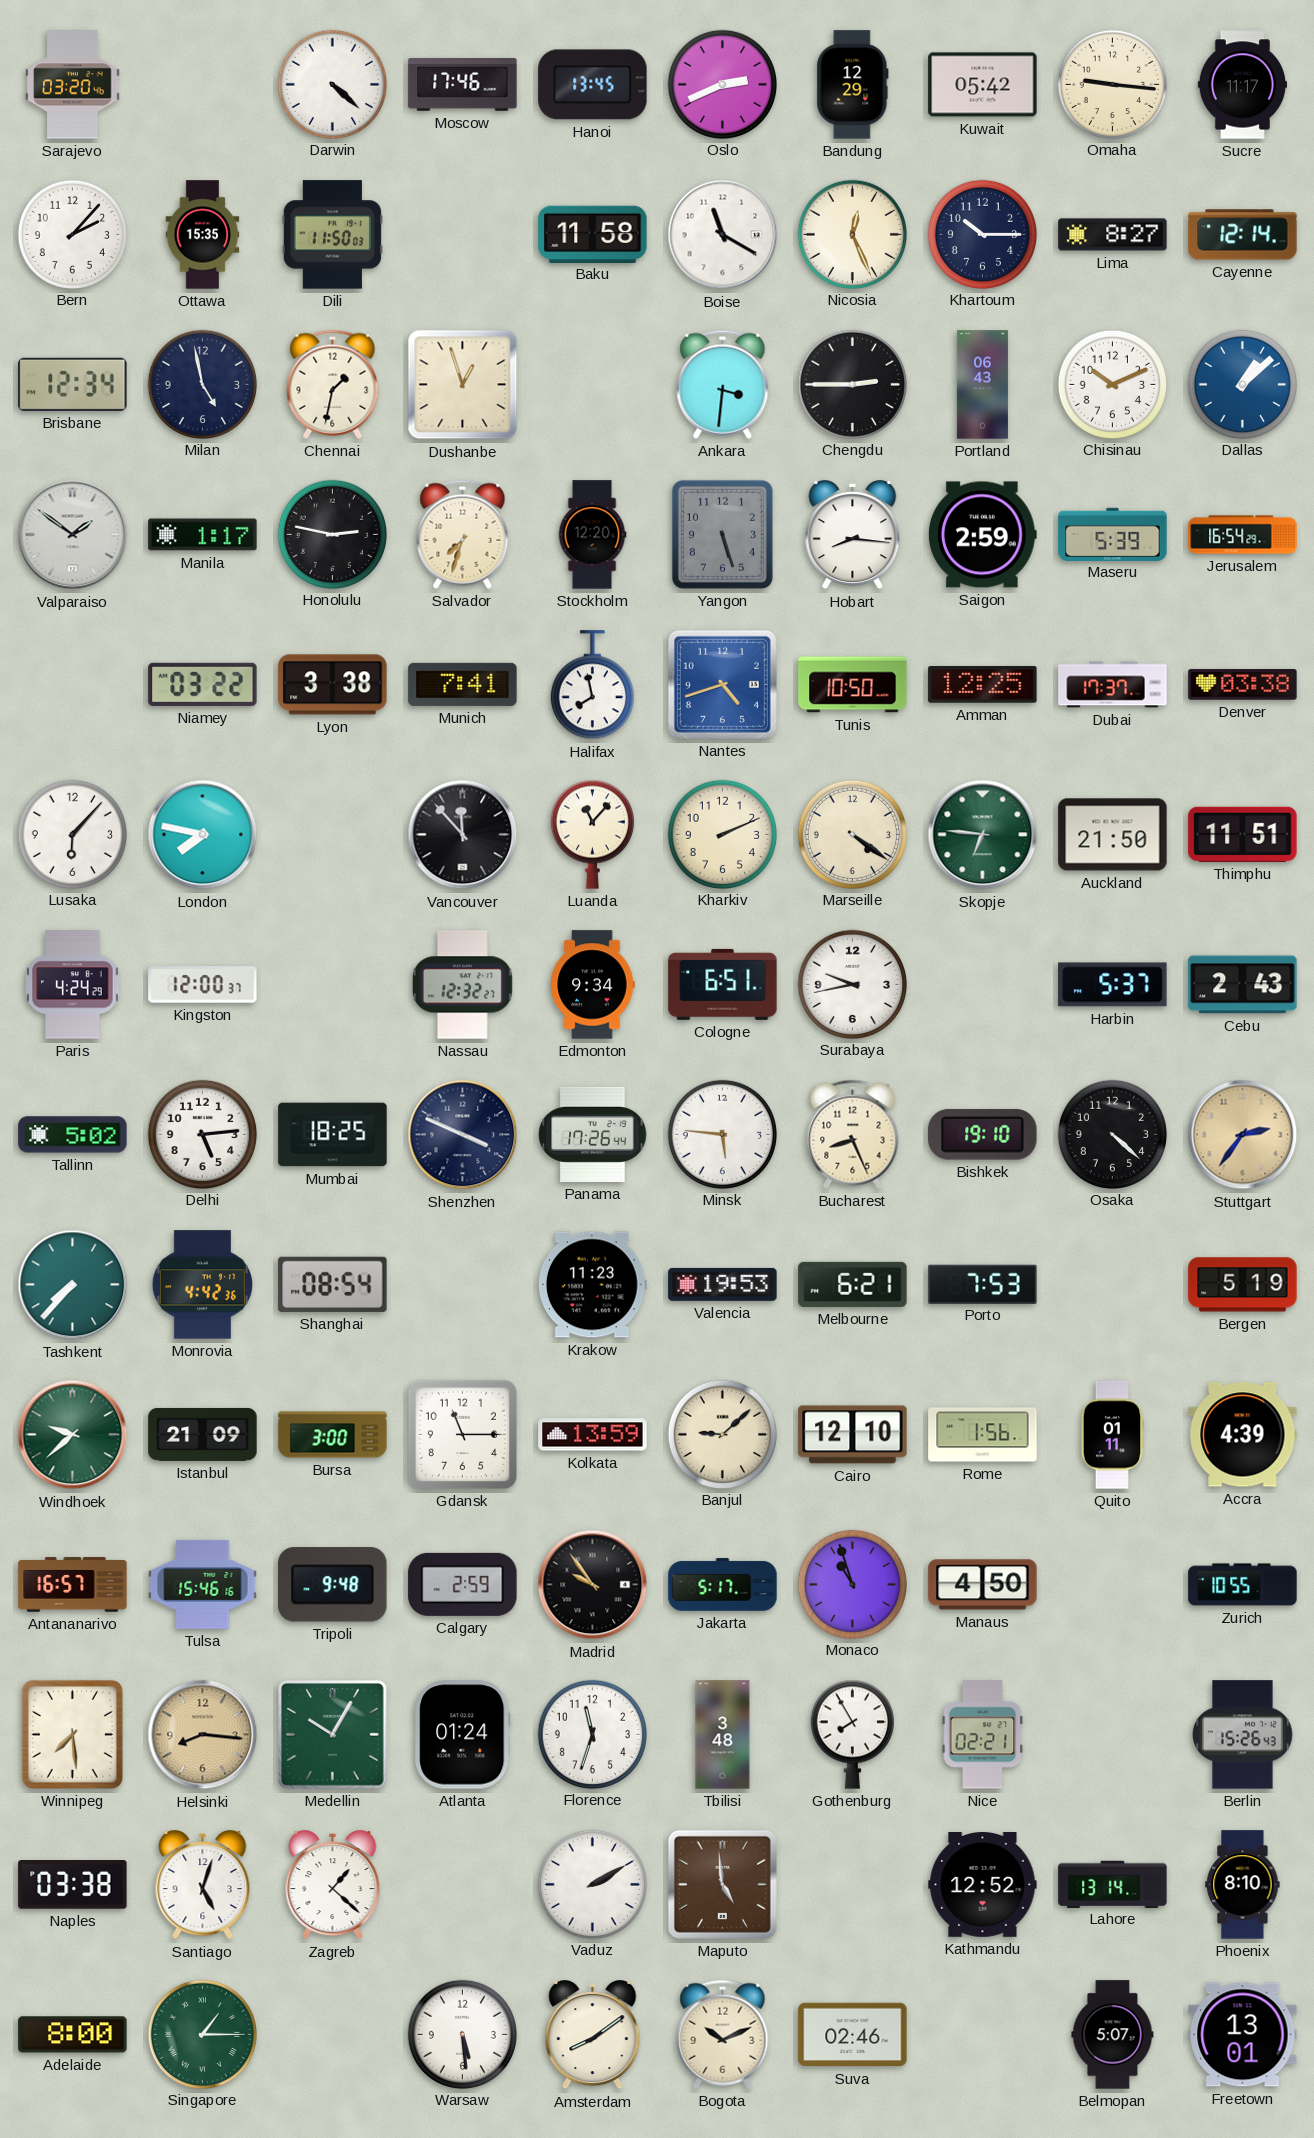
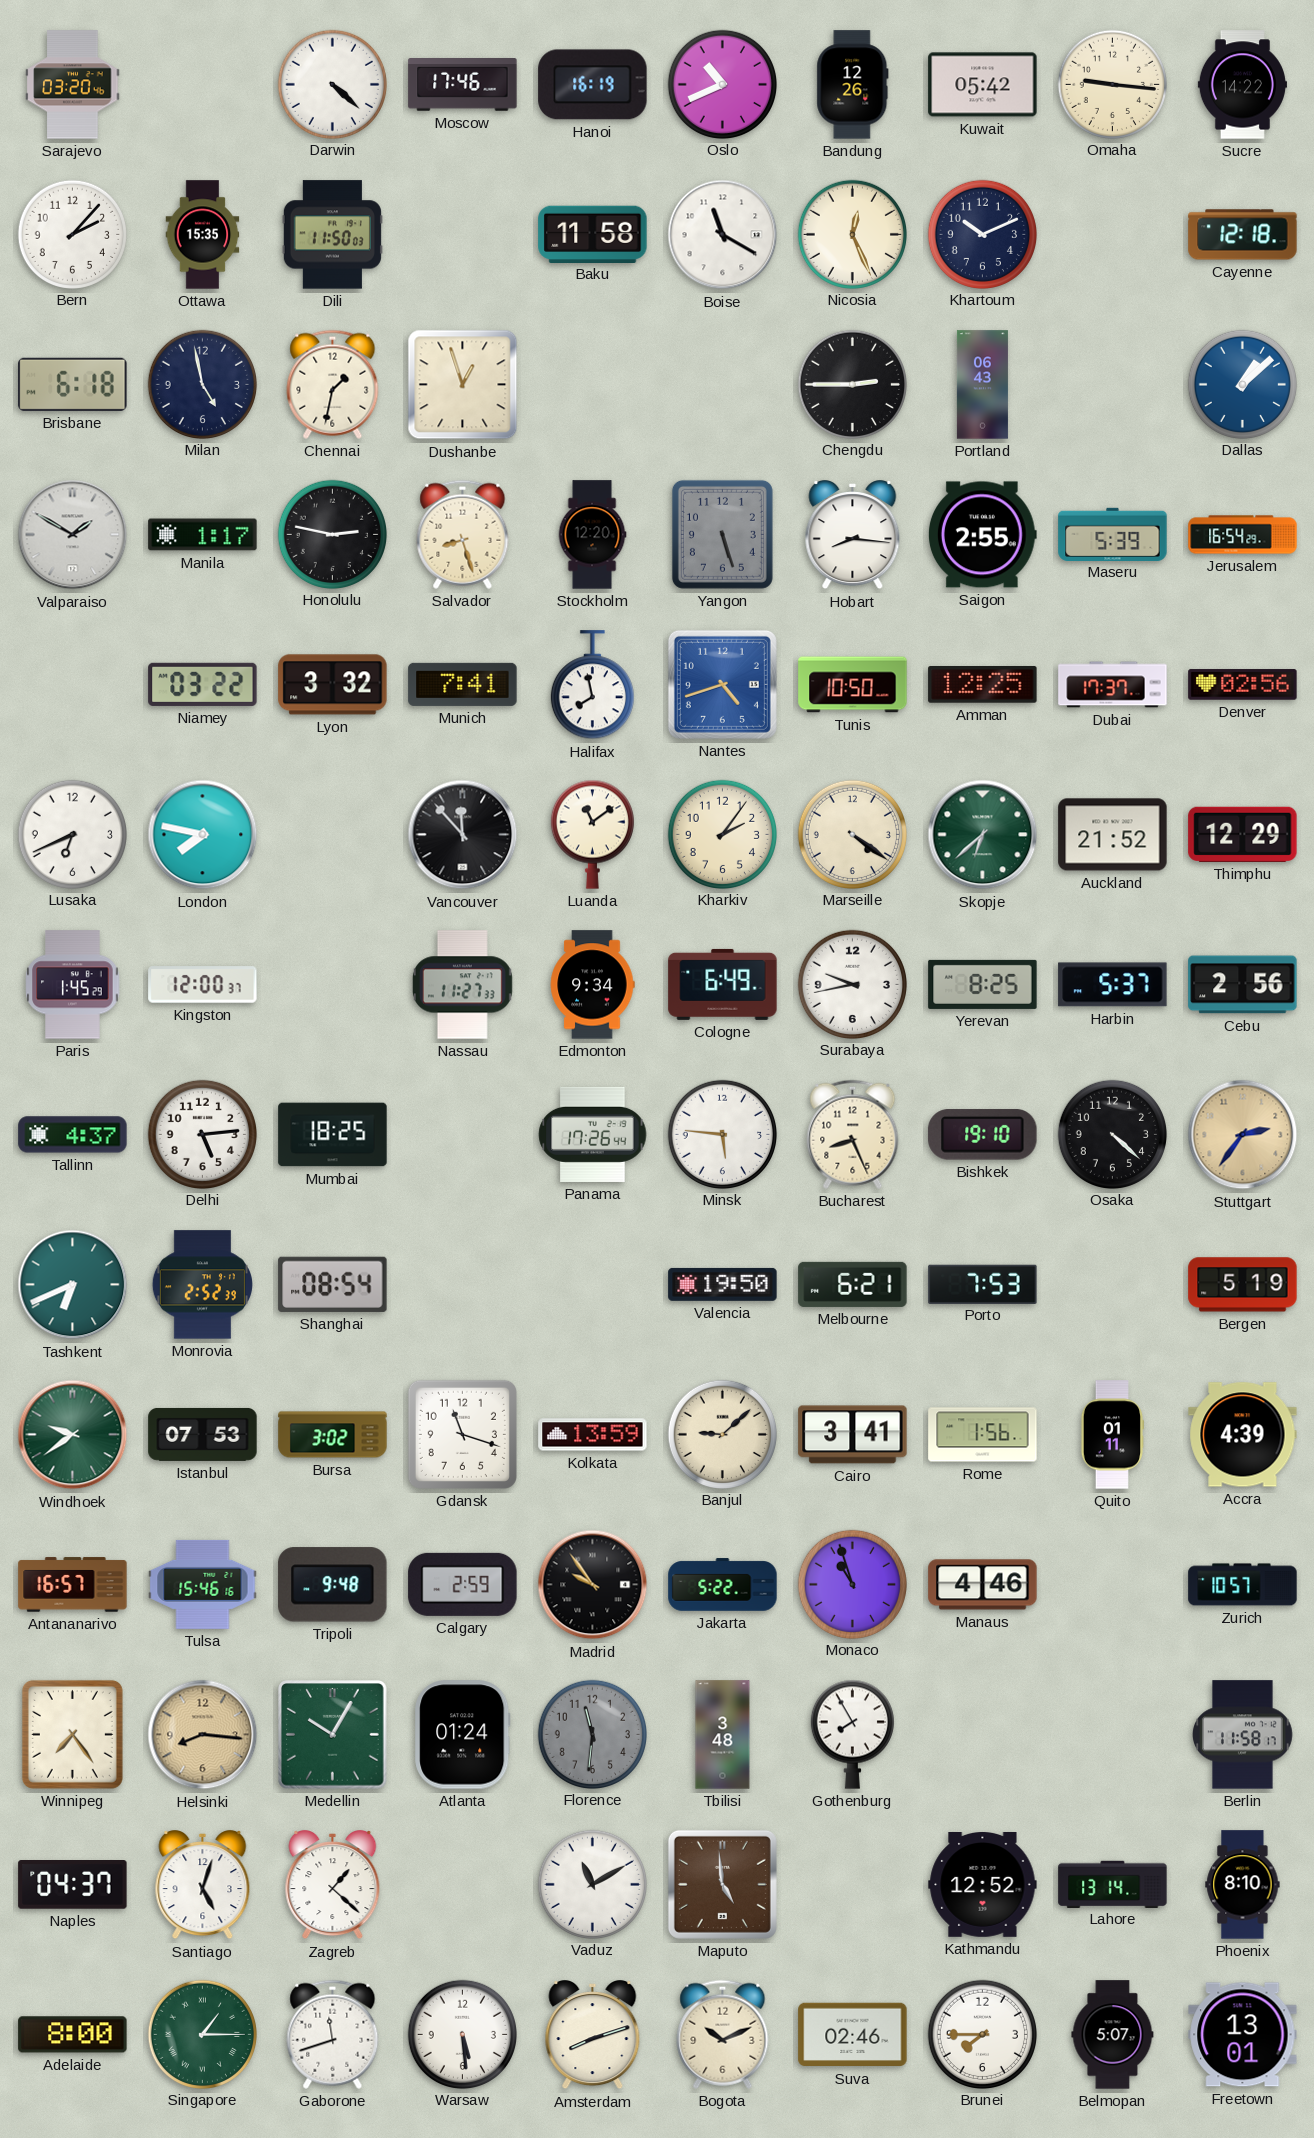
Hanoi: 13:45 -> 16:19 (593, 85)
Oslo: 2:41 -> 10:41 (722, 84)
Bandung: 12:29 -> 12:26 (853, 85)
Sucre: 11:17 -> 14:22 (1242, 85)
Khartoum: 10:15 -> 10:11 (982, 234)
Lima: 8:27 -> none (1113, 235)
Cayenne: 12:14 -> 12:18 (1243, 235)
Brisbane: 12:34 -> 6:18 (73, 384)
Ankara: 3:31 -> none (723, 384)
Chisinau: 10:11 -> none (1112, 384)
Valparaiso: 1:51 -> 1:50 (73, 535)
Salvador: 7:33 -> 8:27 (463, 534)
Saigon: 2:59 -> 2:55 (982, 535)
Lyon: 3:38 -> 3:32 (333, 685)
Denver: 03:38 -> 02:56 (1243, 685)
Lusaka: 6:07 -> 6:41 (72, 834)
Luanda: 11:07 -> 11:09 (592, 834)
Kharkiv: 2:11 -> 2:06 (722, 834)
Skopje: 6:46 -> 6:38 (983, 835)
Auckland: 21:50 -> 21:52 (1113, 835)
Thimphu: 11:51 -> 12:29 (1243, 834)
Paris: 4:24 -> 1:45 (73, 985)
Nassau: 12:32 -> 11:27 (462, 985)
Cologne: 6:51 -> 6:49 (723, 984)
Yerevan: none -> 8:25 (983, 984)
Cebu: 2:43 -> 2:56 (1243, 985)
Tallinn: 5:02 -> 4:37 (73, 1135)
Shenzhen: 3:49 -> none (463, 1135)
Tashkent: 7:37 -> 6:41 (73, 1285)
Monrovia: 4:42 -> 2:52 (202, 1285)
Krakow: 11:23 -> none (592, 1285)
Valencia: 19:53 -> 19:50 (723, 1284)
Windhoek: 9:38 -> 9:39 (73, 1435)
Istanbul: 21:09 -> 07:53 (203, 1434)
Bursa: 3:00 -> 3:02 (333, 1435)
Gdansk: 11:15 -> 11:18 (462, 1434)
Cairo: 12:10 -> 3:41 (853, 1435)
Jakarta: 5:17 -> 5:22 (723, 1585)
Manaus: 4:50 -> 4:46 (983, 1585)
Zurich: 10:55 -> 10:57 (1243, 1585)
Winnipeg: 7:29 -> 7:24 (72, 1734)
Florence: 11:33 -> 11:31 (592, 1734)
Florence dial: white -> grey (592, 1734)
Nice: 02:21 -> none (983, 1735)
Berlin: 15:26 -> 11:58 (1243, 1735)
Naples: 03:38 -> 04:37 (73, 1885)
Vaduz: 2:10 -> 11:10 (592, 1884)
Gaborone: none -> 11:42 (333, 2034)
Amsterdam: 8:09 -> 8:12 (593, 2035)
Brunei: none -> 7:45 (982, 2034)
